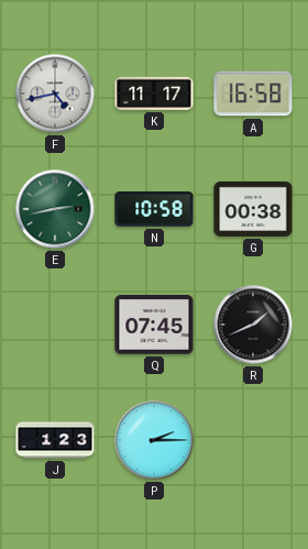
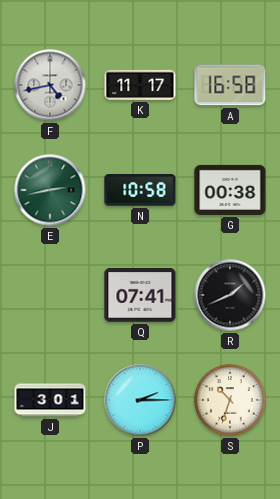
Q: 07:45 -> 07:41 (140, 295)
J: 1:23 -> 3:01 (50, 400)
S: none -> 10:33 (230, 400)
